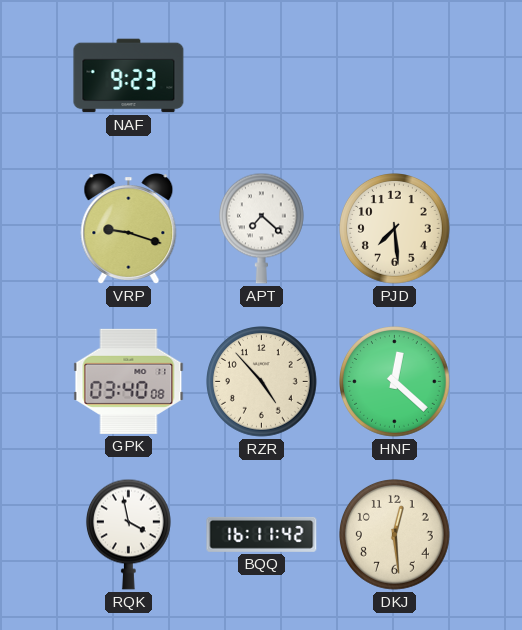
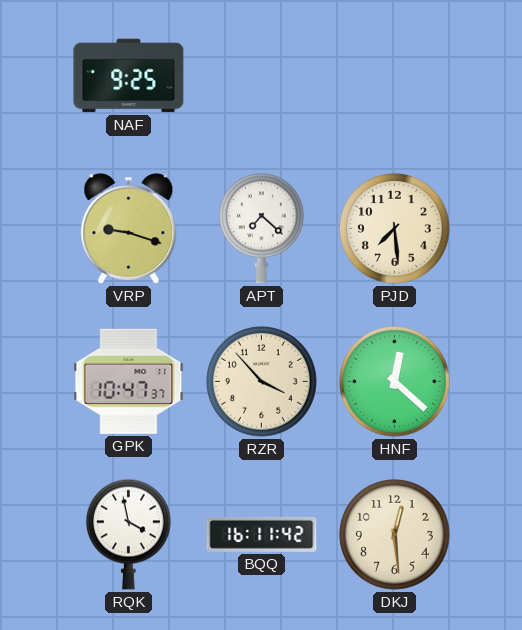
NAF: 9:23 -> 9:25 (129, 76)
GPK: 03:40 -> 10:47 (129, 381)
RZR: 4:53 -> 3:53 (262, 382)
